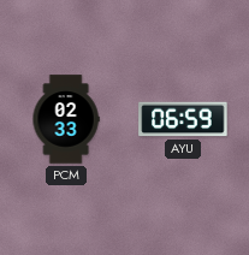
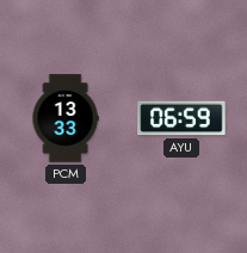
PCM: 02:33 -> 13:33 (66, 118)
